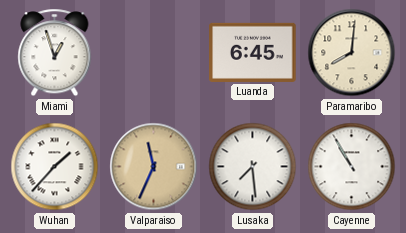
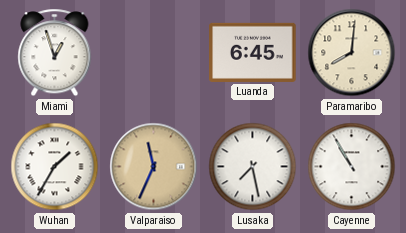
Wuhan: 1:37 -> 1:35 (55, 167)
Lusaka: 7:29 -> 7:28 (253, 167)
